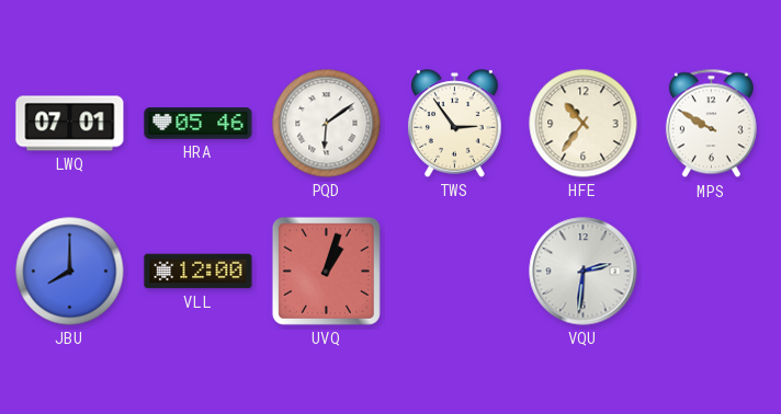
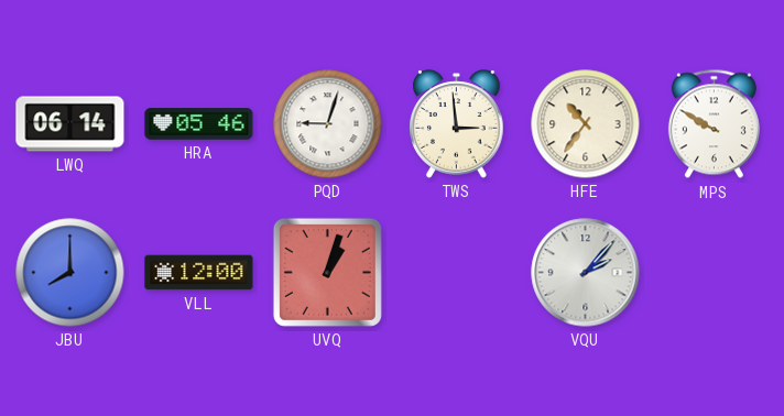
LWQ: 07:01 -> 06:14 (70, 124)
PQD: 6:09 -> 9:03 (328, 124)
TWS: 2:54 -> 2:59 (457, 124)
VQU: 2:31 -> 2:07 (586, 273)
